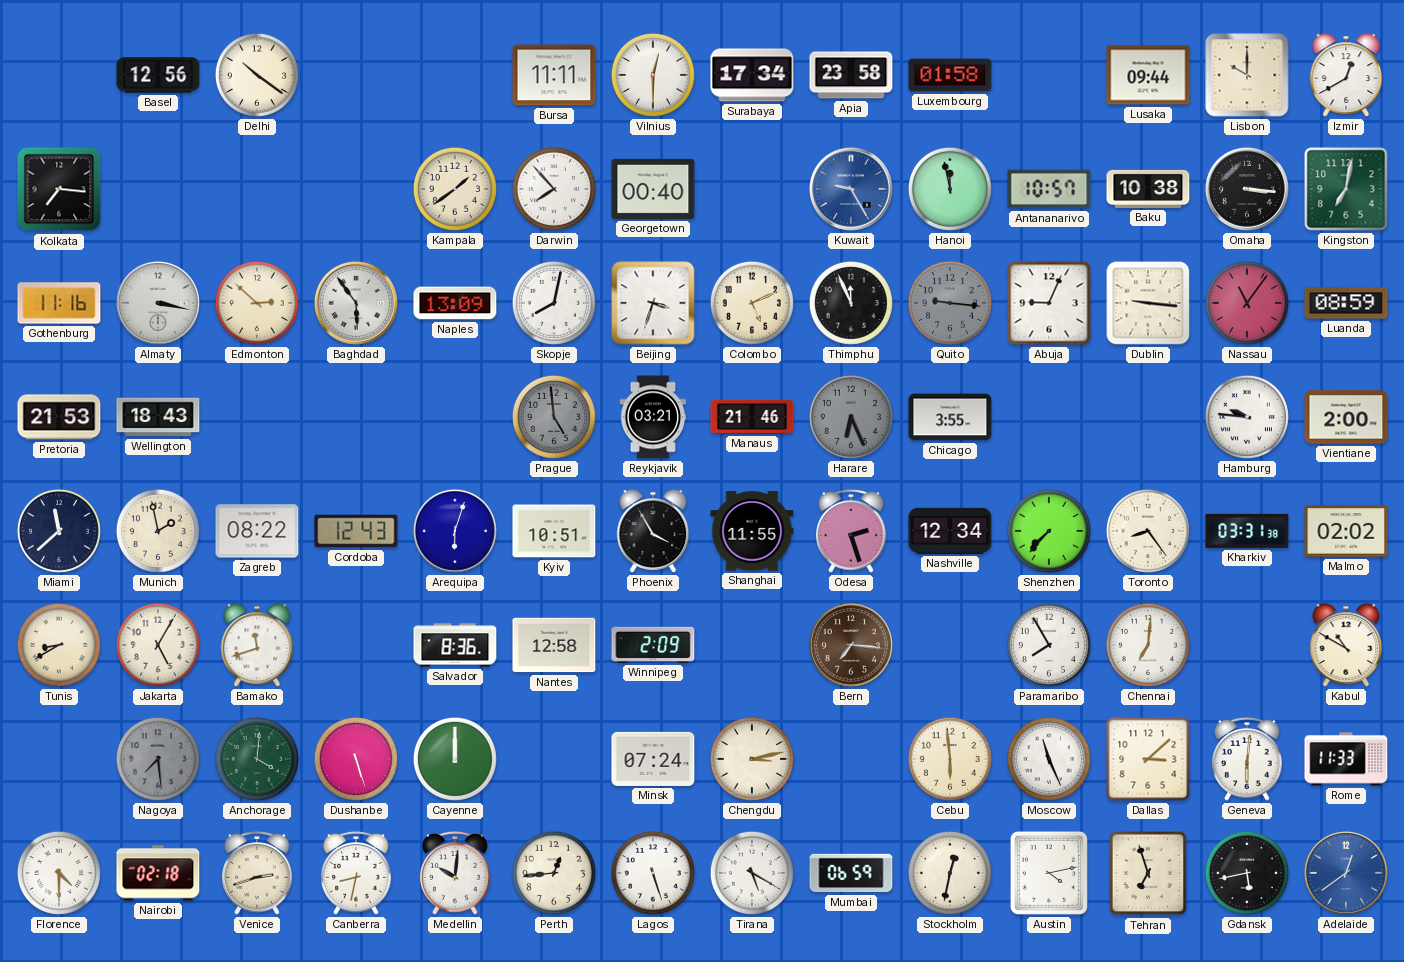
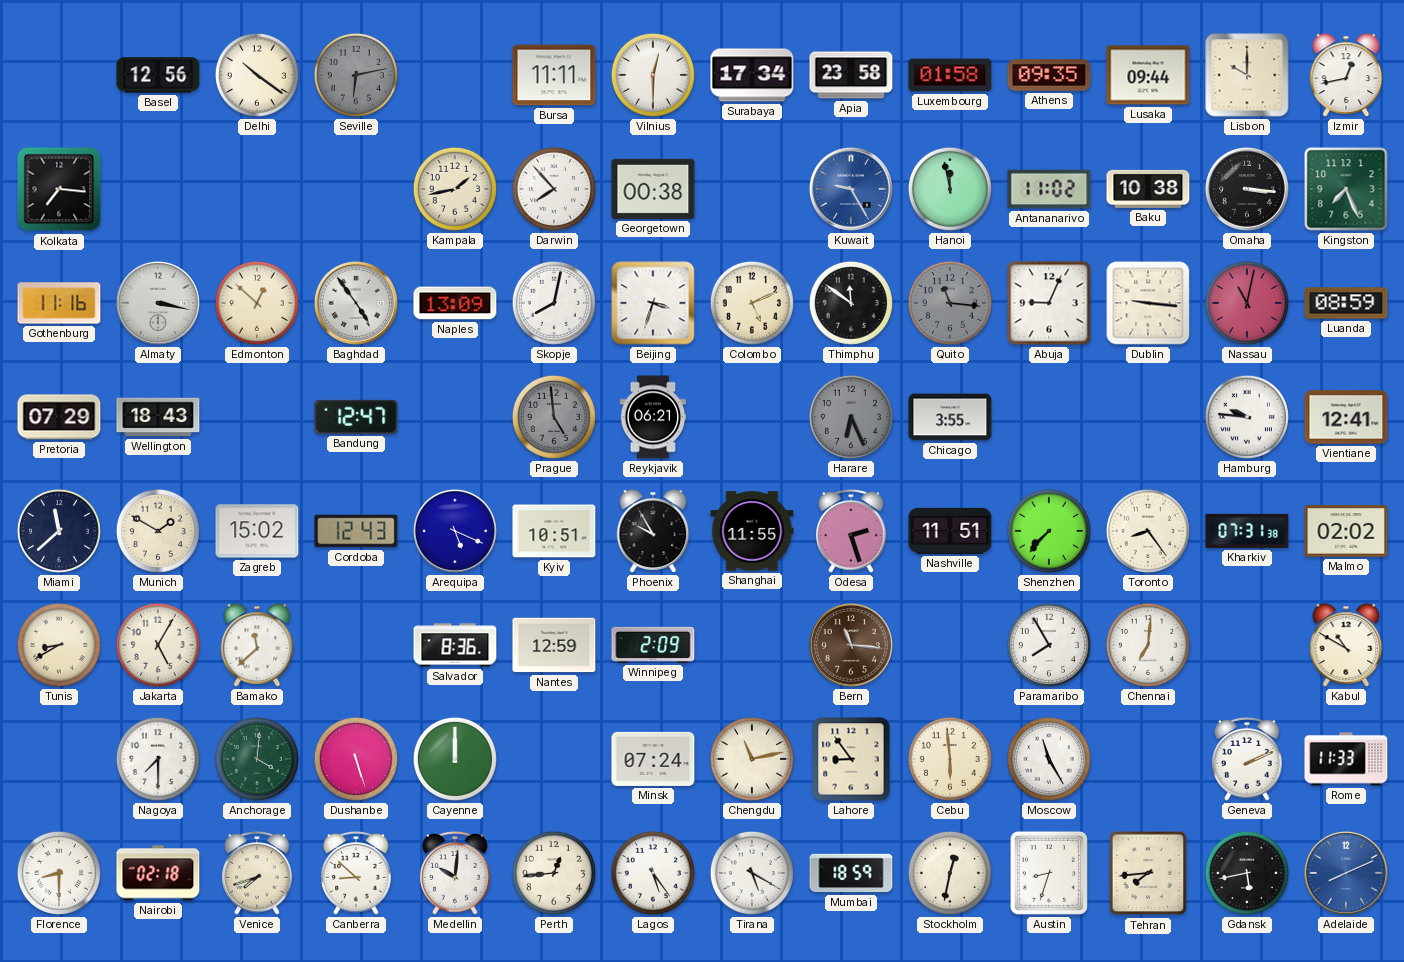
Seville: none -> 6:13 (356, 75)
Athens: none -> 09:35 (1049, 75)
Izmir: 12:40 -> 12:43 (1346, 75)
Kampala: 1:39 -> 1:43 (455, 189)
Georgetown: 00:40 -> 00:38 (653, 189)
Antananarivo: 10:57 -> 11:02 (1049, 189)
Kingston: 7:02 -> 7:26 (1346, 189)
Edmonton: 2:52 -> 12:52 (257, 303)
Baghdad: 5:54 -> 4:54 (356, 303)
Thimphu: 11:56 -> 11:51 (851, 303)
Quito: 9:16 -> 11:16 (950, 303)
Nassau: 11:06 -> 11:02 (1247, 303)
Pretoria: 21:53 -> 07:29 (59, 417)
Bandung: none -> 12:47 (356, 417)
Reykjavik: 03:21 -> 06:21 (653, 417)
Manaus: 21:46 -> none (752, 417)
Vientiane: 2:00 -> 12:41 (1346, 417)
Munich: 1:58 -> 1:50 (158, 531)
Zagreb: 08:22 -> 15:02 (257, 531)
Arequipa: 6:03 -> 5:19 (455, 531)
Phoenix: 3:55 -> 9:55 (653, 531)
Nashville: 12:34 -> 11:51 (950, 531)
Kharkiv: 03:31 -> 07:31 (1247, 531)
Bamako: 11:42 -> 11:38 (257, 645)
Nantes: 12:58 -> 12:59 (554, 645)
Bern: 7:16 -> 11:16 (851, 645)
Nagoya: 7:29 -> 7:30 (158, 759)
Nagoya dial: grey -> white (158, 759)
Chengdu: 3:13 -> 11:13 (752, 759)
Lahore: none -> 8:54 (851, 759)
Moscow: 11:26 -> 11:25 (1049, 759)
Dallas: 3:08 -> none (1148, 759)
Geneva: 6:01 -> 2:11 (1247, 760)
Florence: 4:30 -> 8:30 (59, 873)
Venice: 2:42 -> 7:42 (257, 874)
Canberra: 8:32 -> 8:52 (356, 874)
Lagos: 5:27 -> 5:24 (653, 873)
Mumbai: 06:59 -> 18:59 (851, 873)
Austin: 4:13 -> 8:33 (1049, 873)
Tehran: 6:57 -> 7:44 (1148, 873)
Adelaide: 12:39 -> 8:11 (1346, 873)
